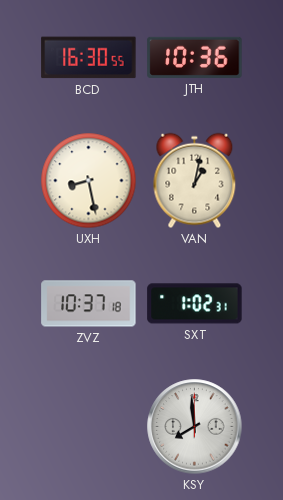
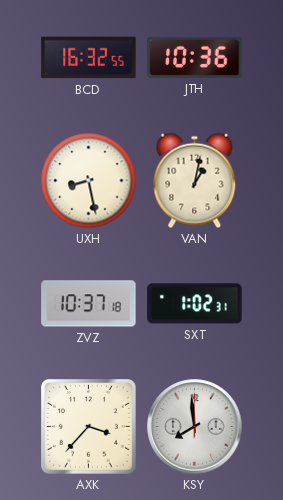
BCD: 16:30 -> 16:32 (89, 58)
AXK: none -> 3:37 (89, 427)
